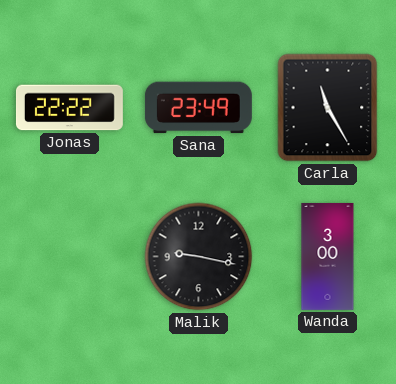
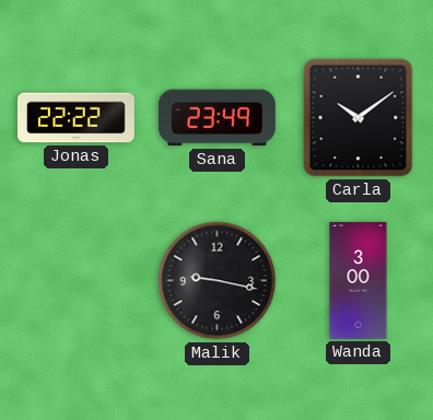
Carla: 11:25 -> 10:09 (359, 118)
